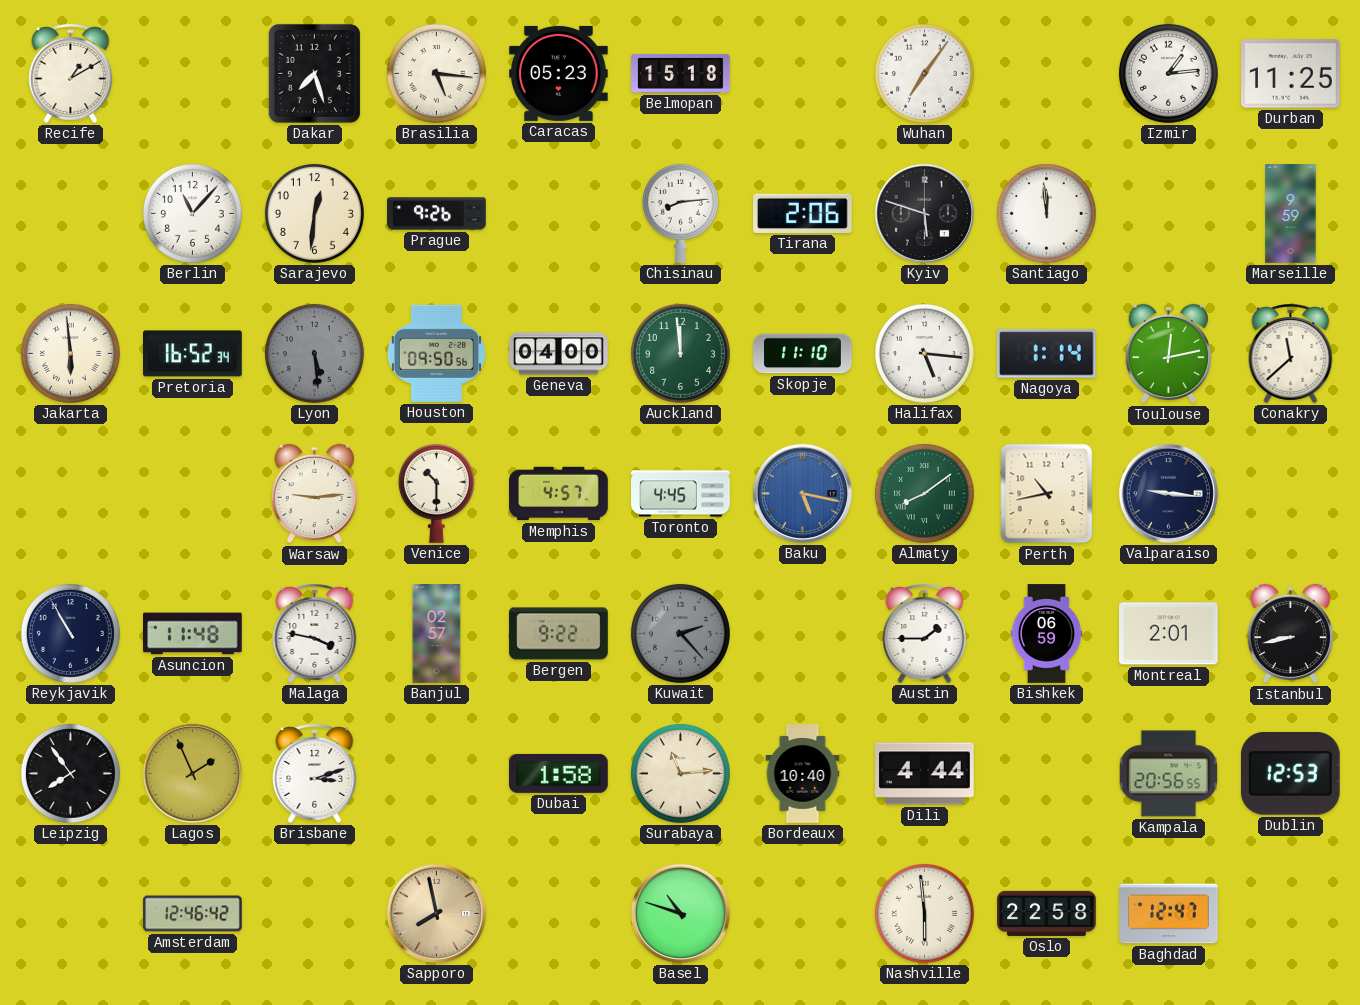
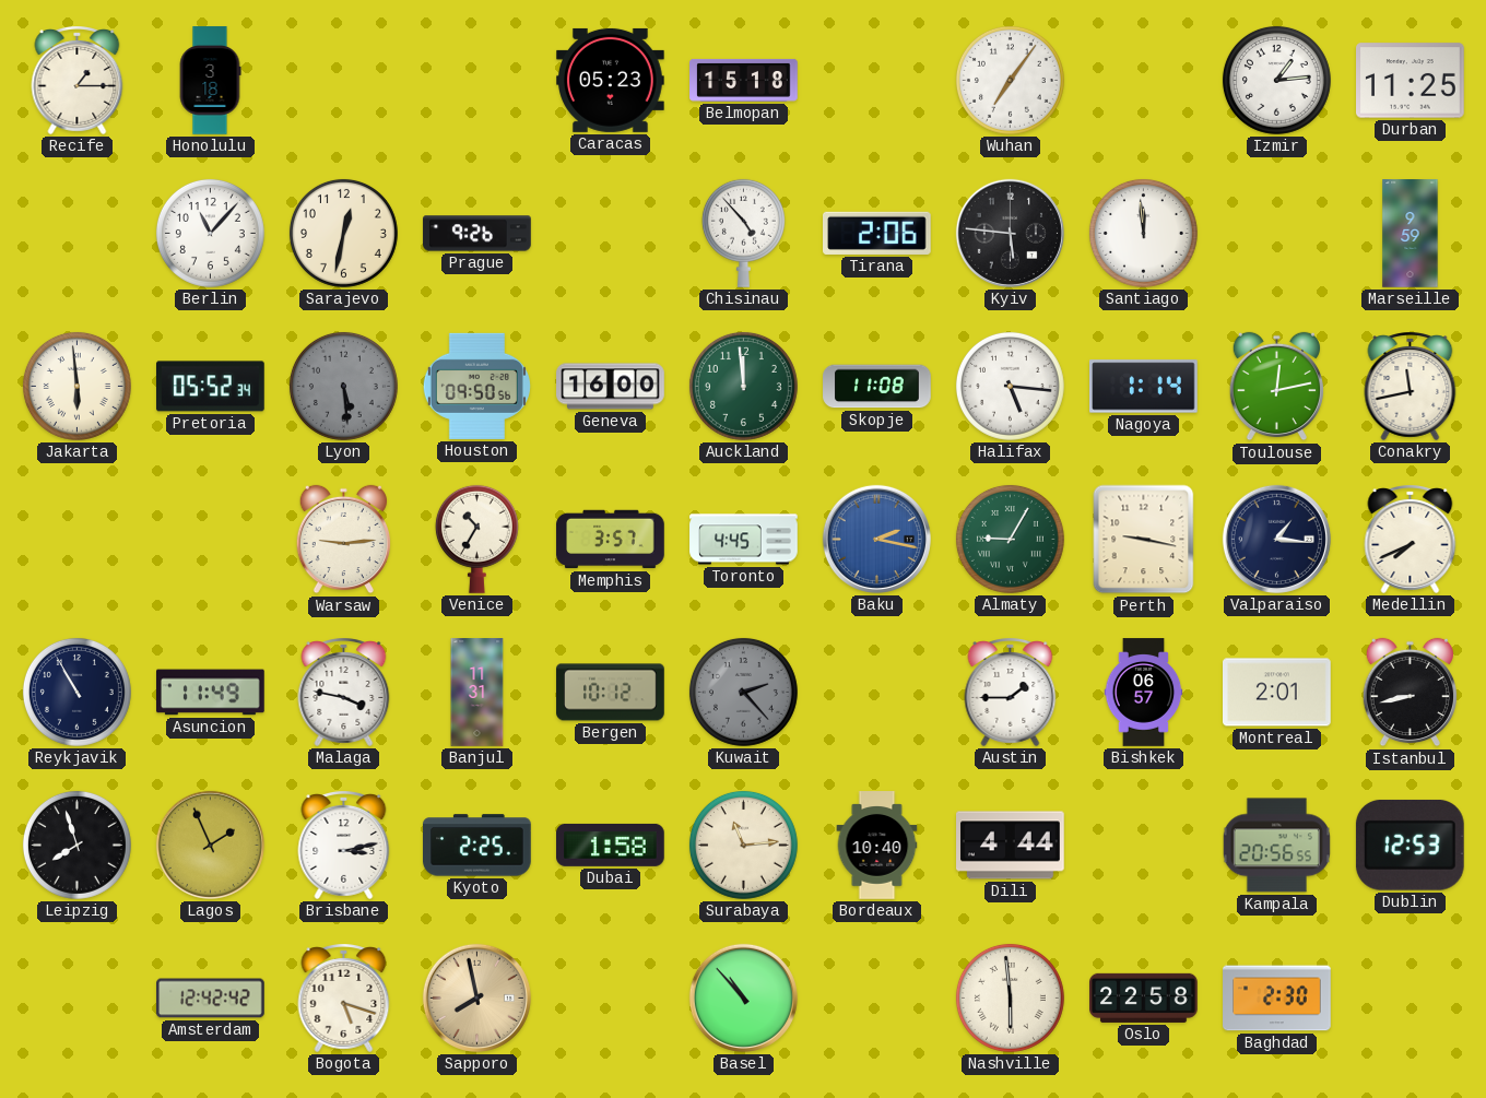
Recife: 1:10 -> 1:15 (78, 81)
Honolulu: none -> 3:18 (210, 81)
Dakar: 7:27 -> none (314, 73)
Brasilia: 5:16 -> none (436, 73)
Sarajevo: 12:31 -> 12:32 (343, 233)
Chisinau: 8:14 -> 4:53 (743, 233)
Kyiv: 5:48 -> 5:46 (1010, 233)
Pretoria: 16:52 -> 05:52 (211, 387)
Geneva: 04:00 -> 16:00 (611, 387)
Skopje: 11:10 -> 11:08 (877, 387)
Conakry: 11:38 -> 11:43 (1411, 387)
Venice: 10:30 -> 10:35 (476, 539)
Memphis: 4:57 -> 3:57 (611, 540)
Baku: 5:17 -> 2:17 (876, 539)
Almaty: 8:09 -> 9:05 (1010, 539)
Perth: 10:43 -> 9:17 (1144, 540)
Valparaiso: 9:16 -> 1:16 (1276, 539)
Medellin: none -> 7:41 (1411, 540)
Asuncion: 11:48 -> 11:49 (211, 693)
Banjul: 02:57 -> 11:31 (477, 693)
Bergen: 9:22 -> 10:12 (611, 693)
Bishkek: 06:59 -> 06:57 (1144, 693)
Leipzig: 7:54 -> 7:57 (76, 845)
Brisbane: 3:12 -> 3:13 (344, 846)
Kyoto: none -> 2:25 (477, 846)
Amsterdam: 12:46 -> 12:42 (211, 999)
Bogota: none -> 5:18 (344, 999)
Basel: 10:48 -> 10:53 (743, 997)
Baghdad: 12:47 -> 2:30 (1277, 999)
